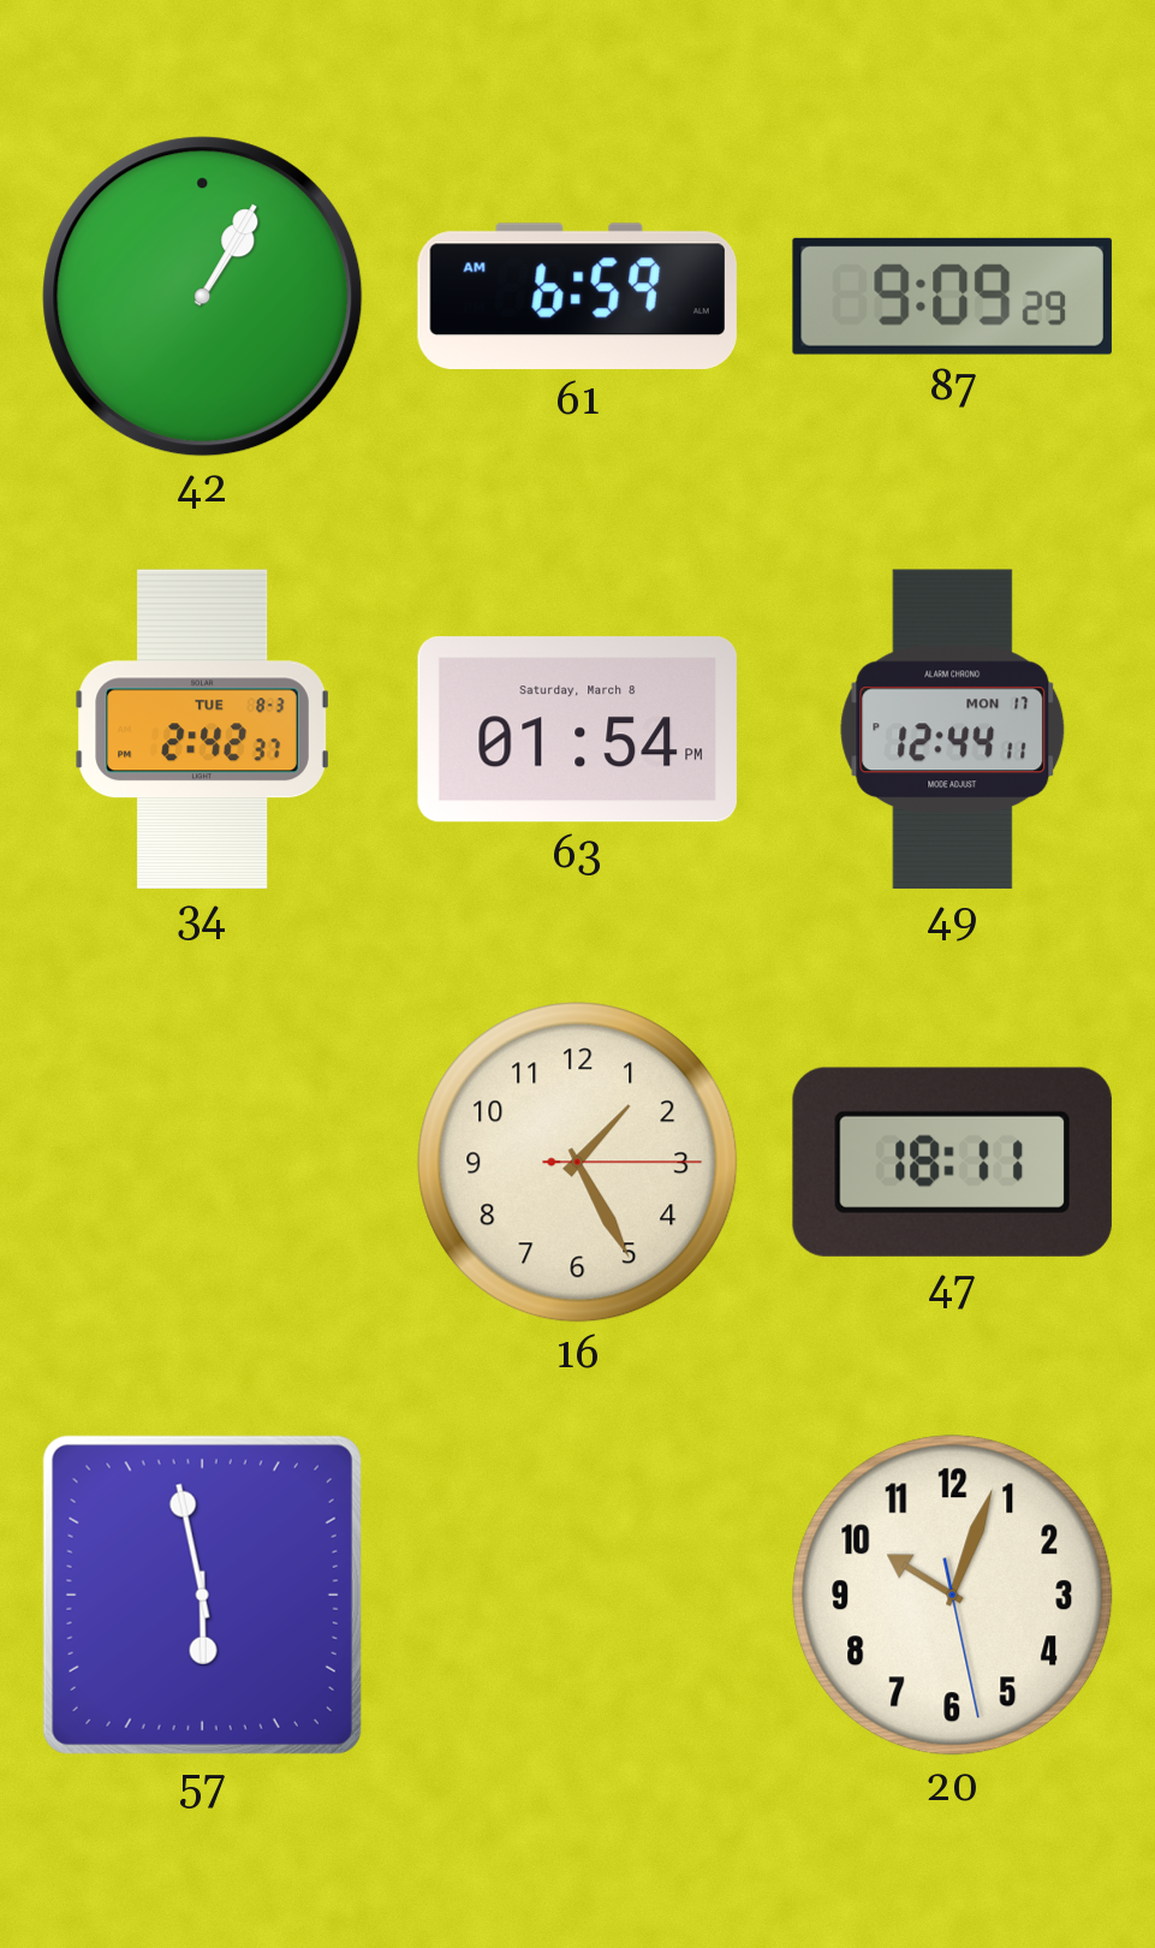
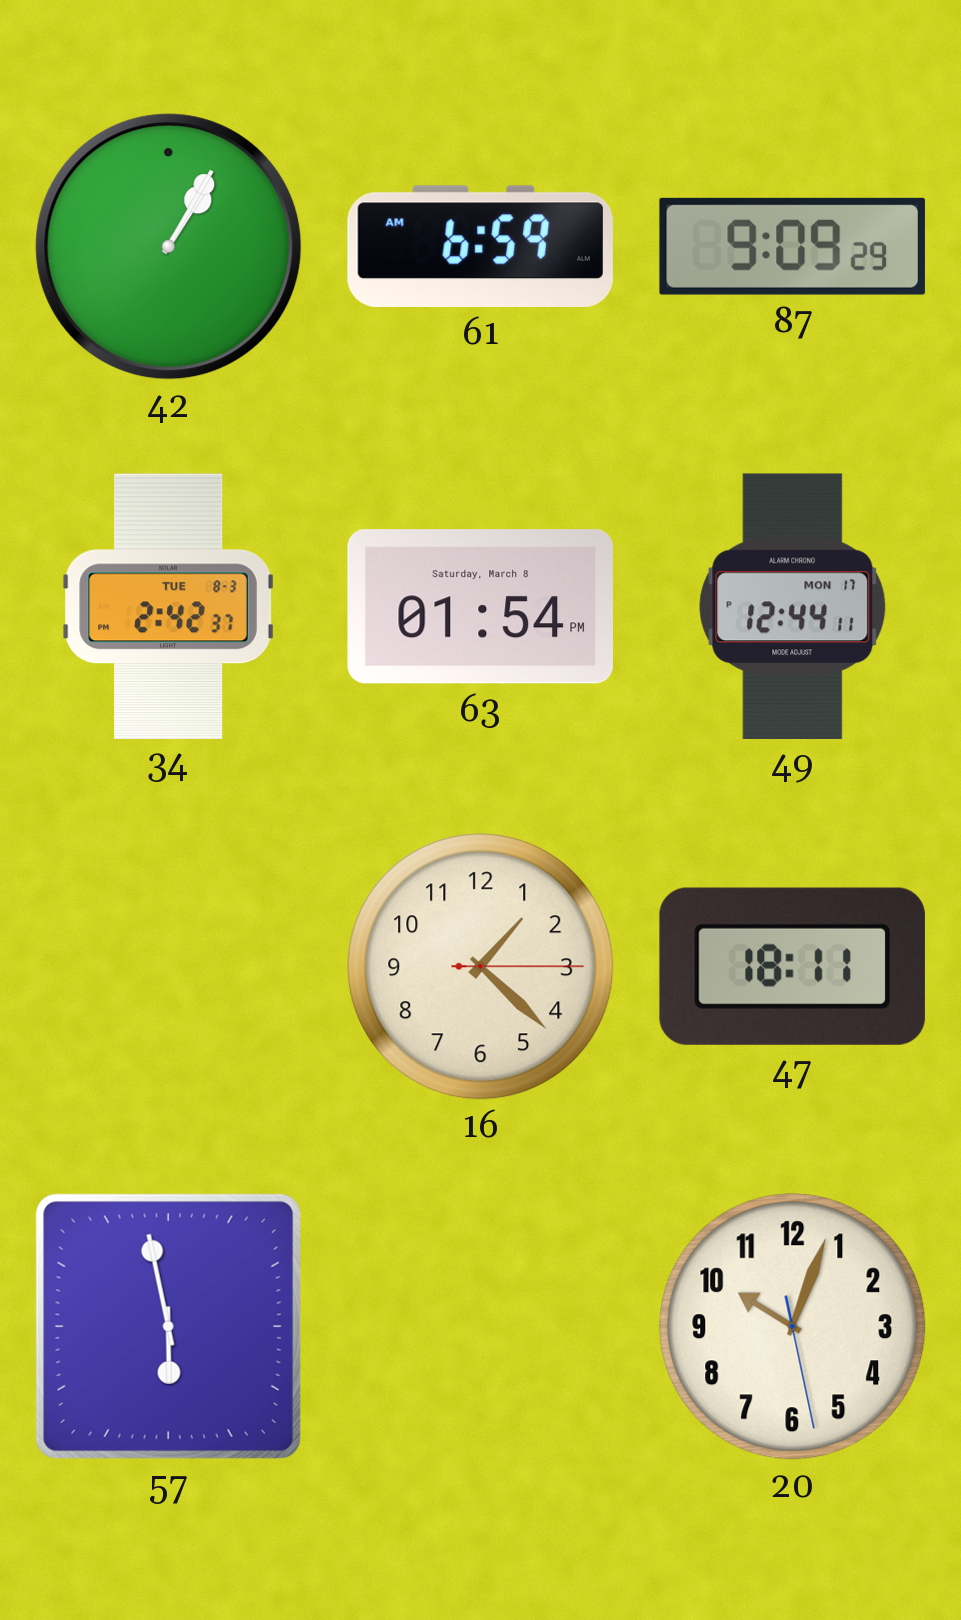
16: 1:25 -> 1:22 (481, 967)
